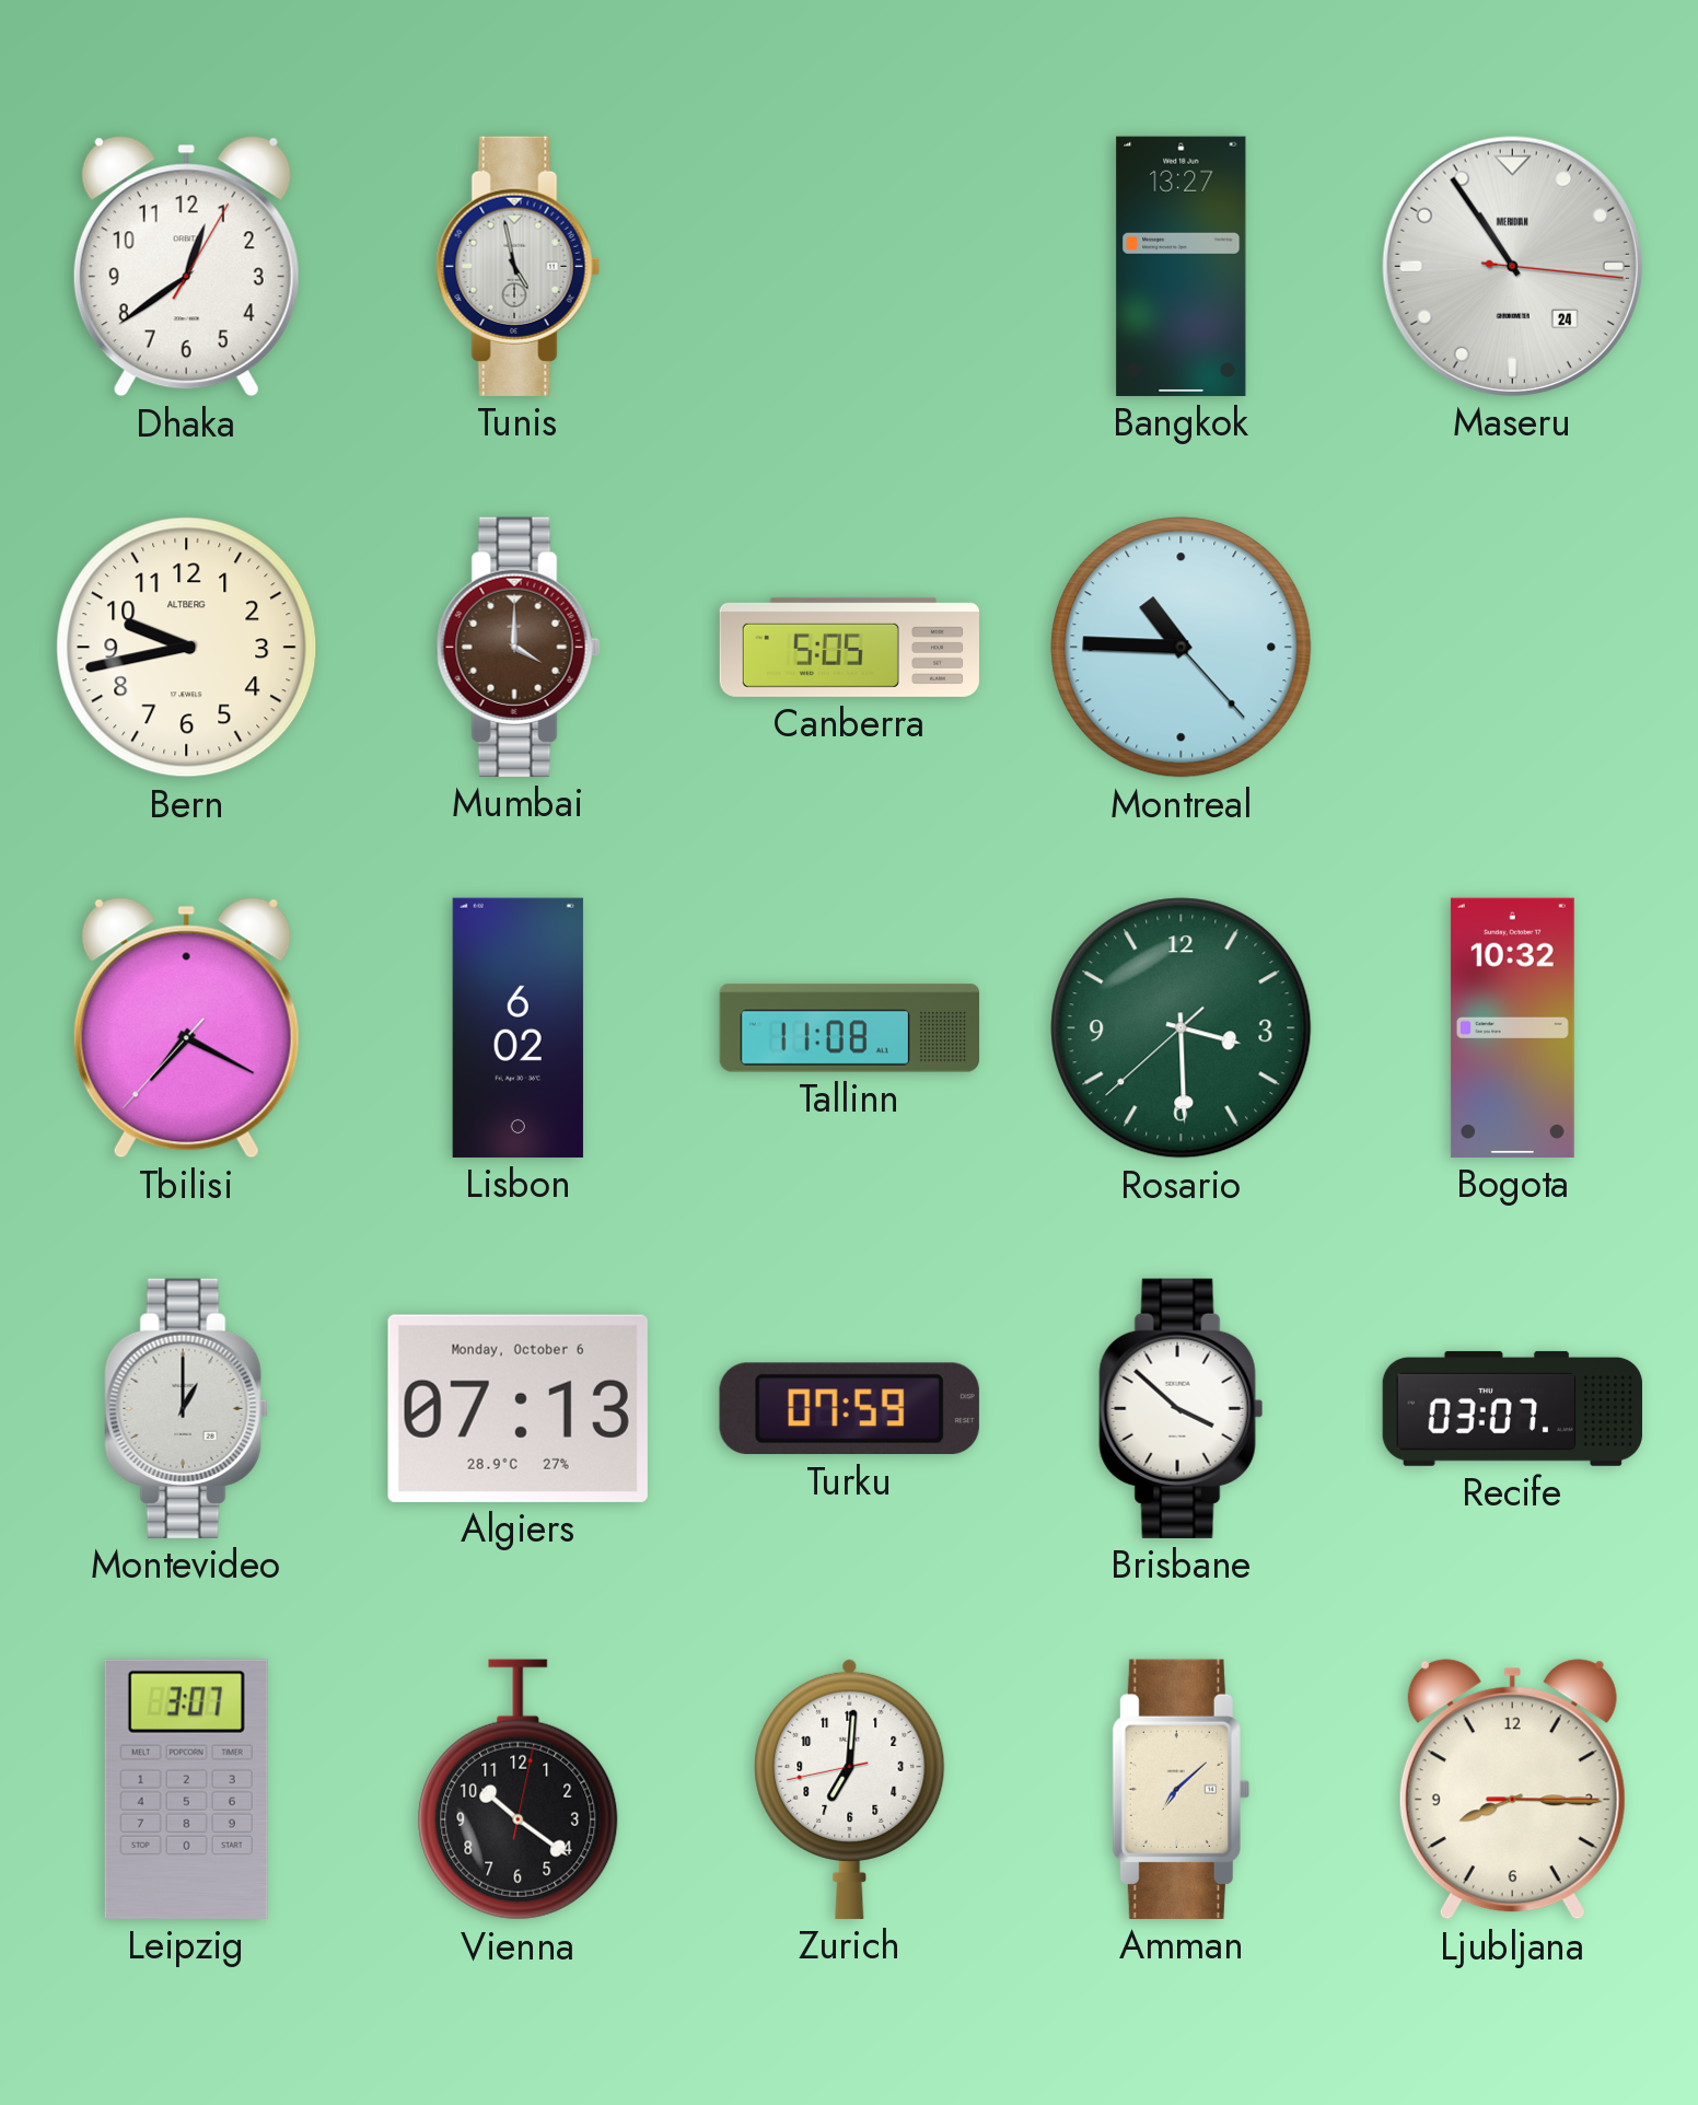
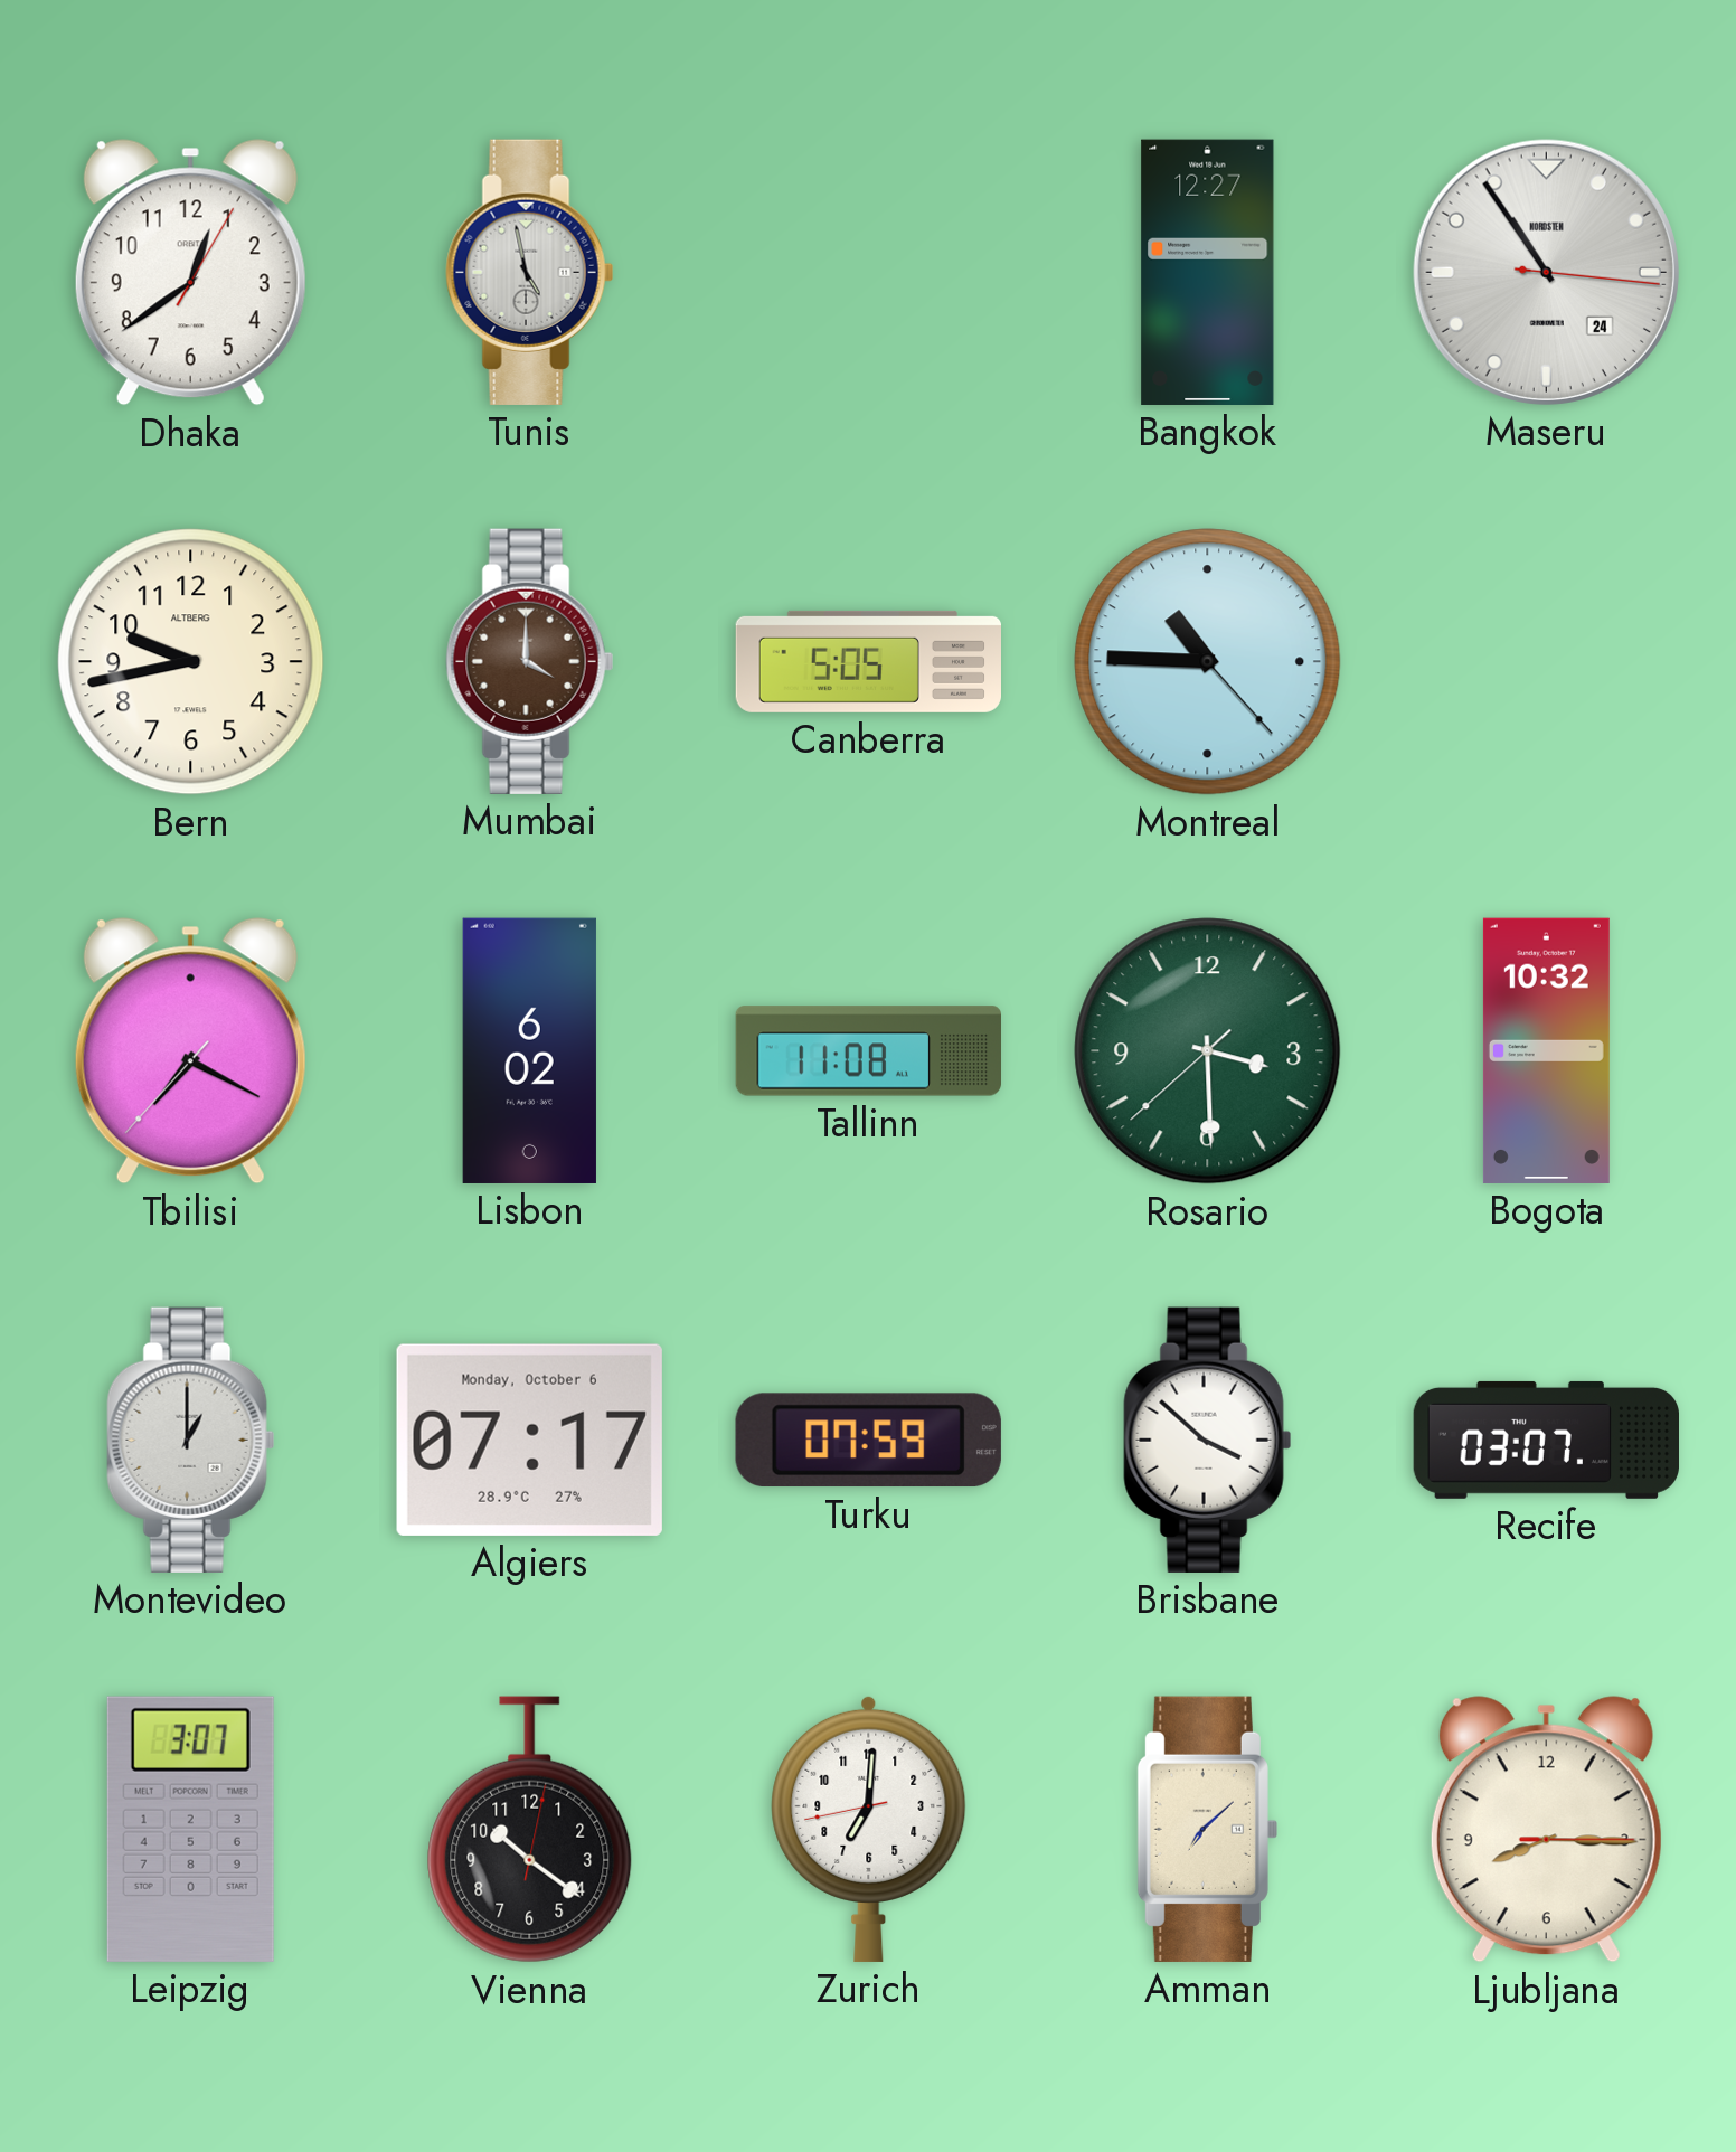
Bangkok: 13:27 -> 12:27 (1208, 272)
Maseru brand: MERIDIAN -> NORDSTEN (1546, 272)
Algiers: 07:13 -> 07:17 (529, 1440)
